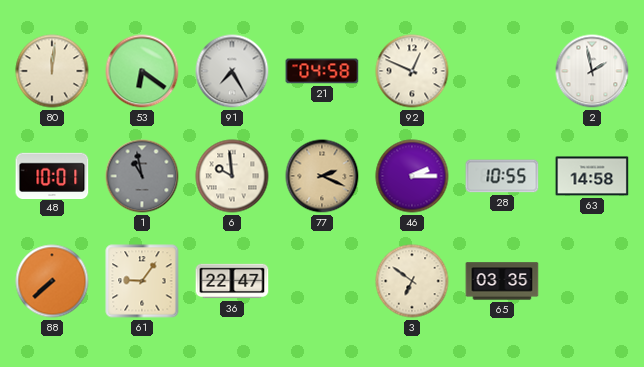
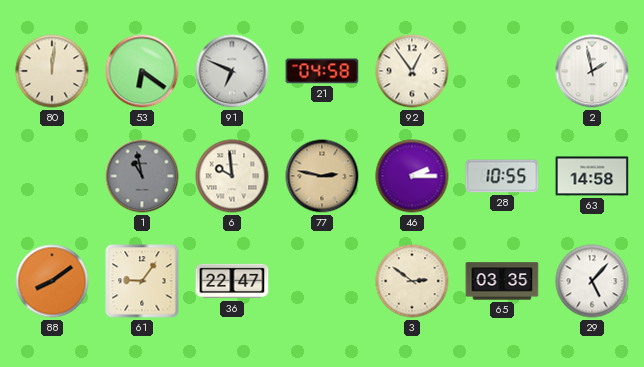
91: 7:25 -> 6:49 (232, 71)
92: 12:49 -> 12:54 (412, 71)
48: 10:01 -> none (52, 175)
77: 2:19 -> 2:47 (322, 176)
88: 7:38 -> 8:09 (52, 281)
3: 6:51 -> 2:51 (412, 281)
29: none -> 5:07 (592, 281)
